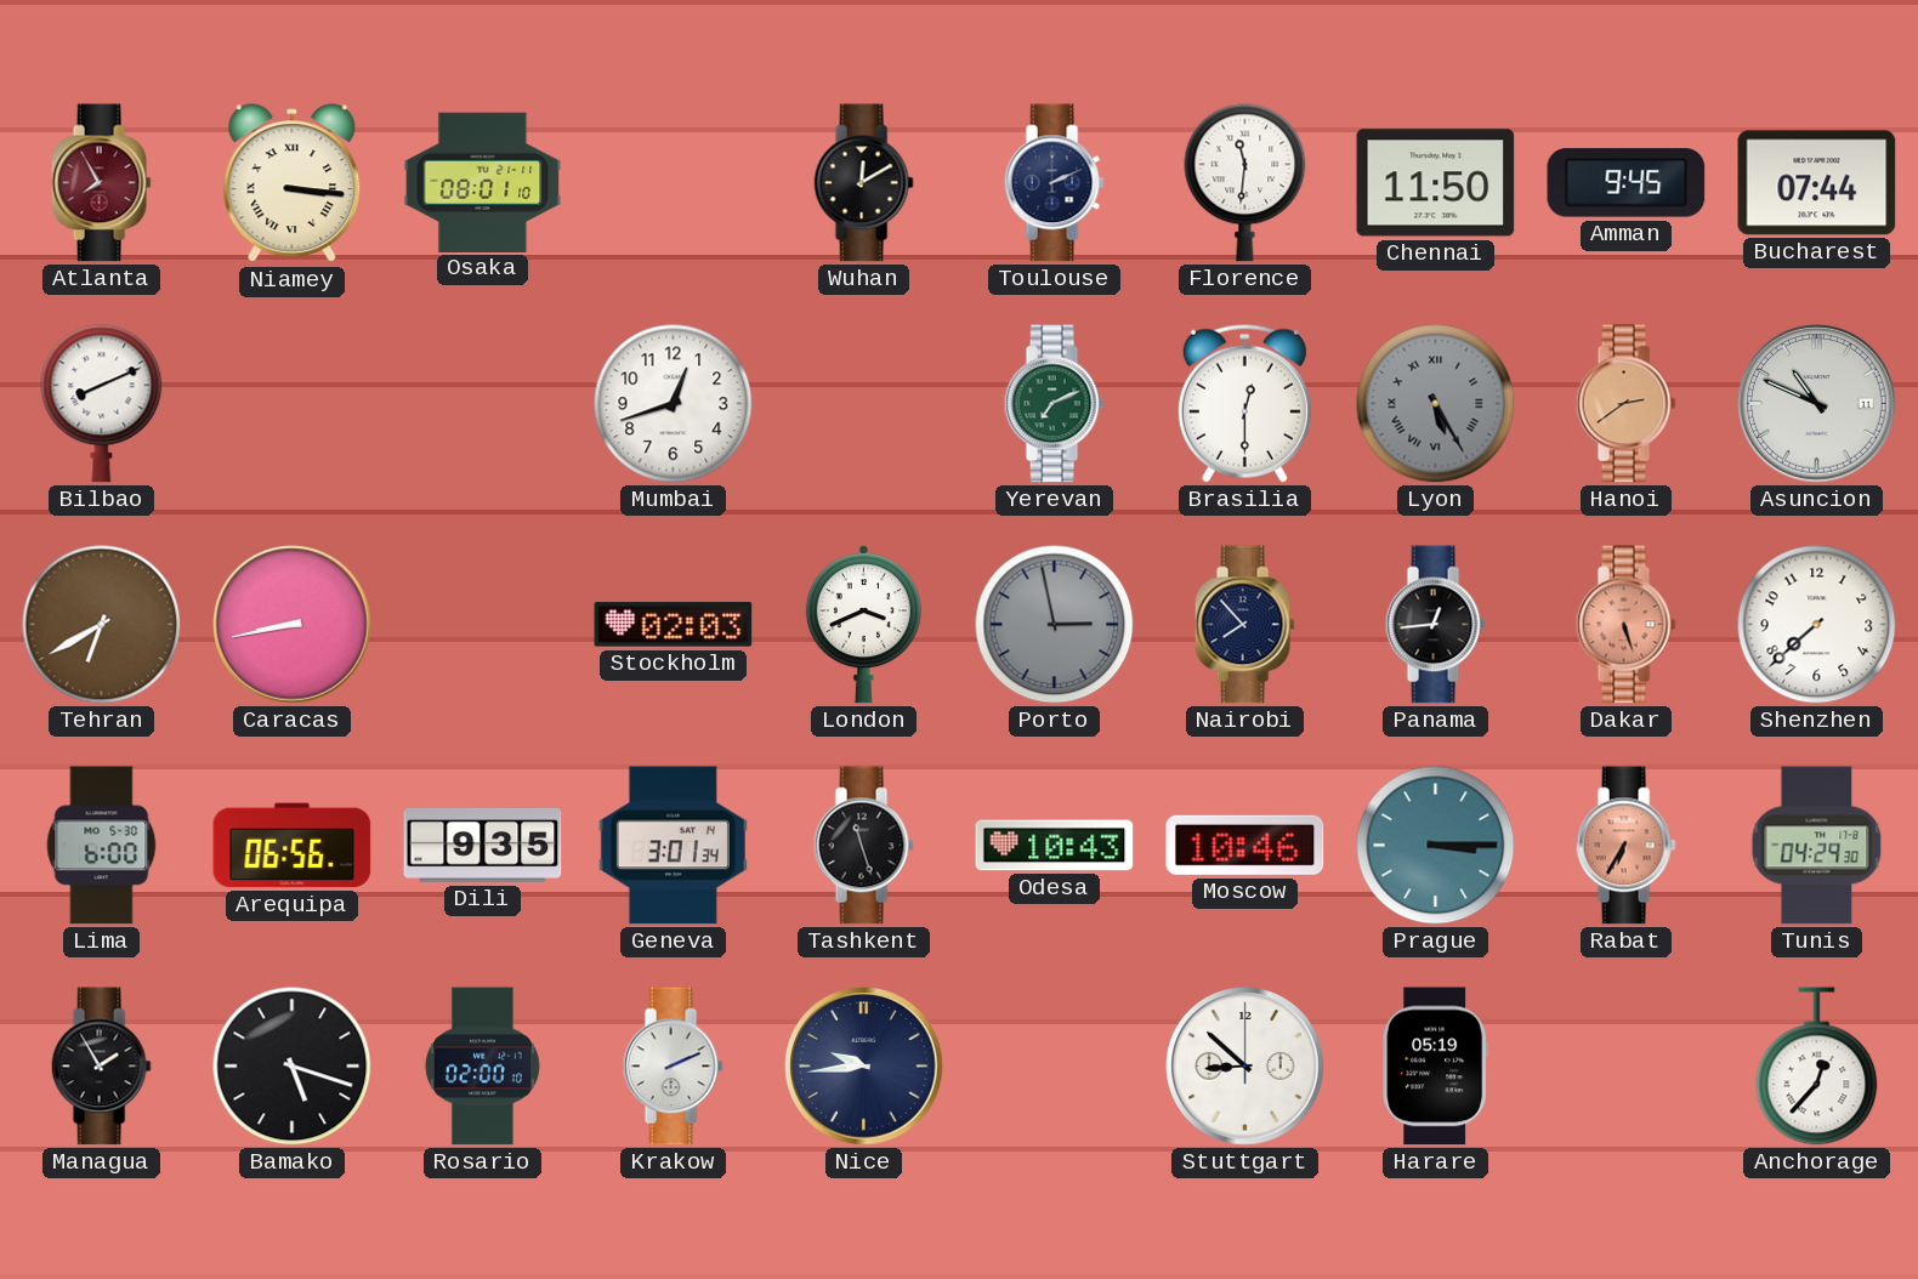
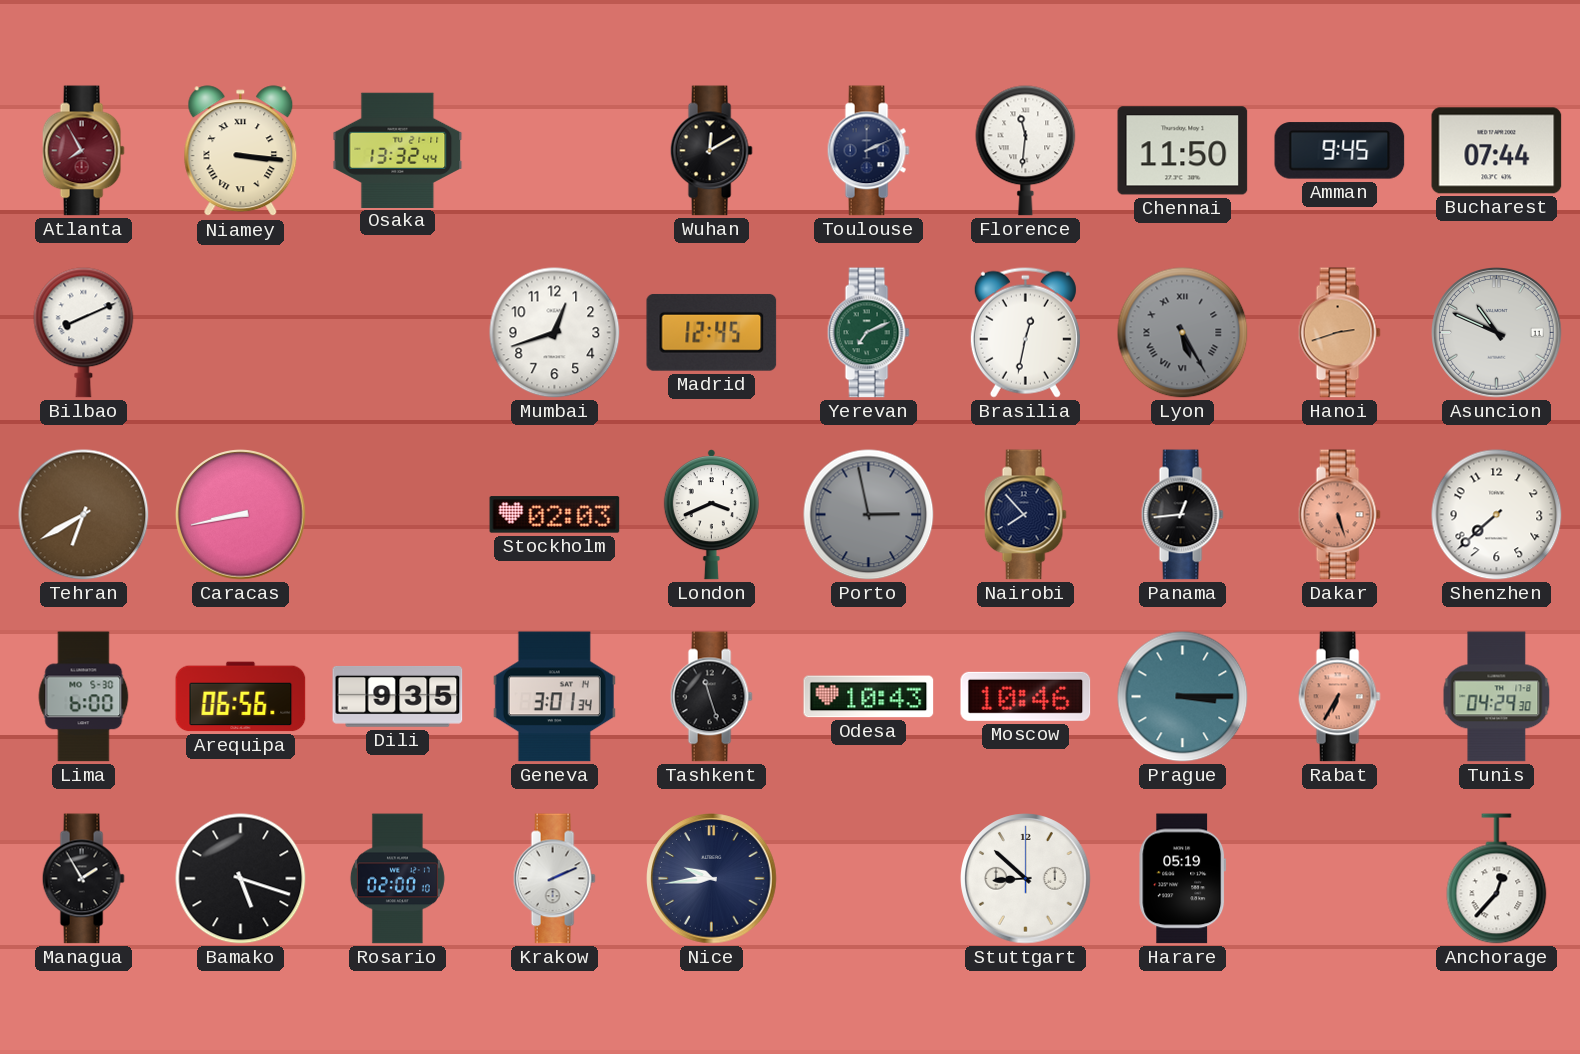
Osaka: 08:01 -> 13:32 (398, 150)
Madrid: none -> 12:45 (712, 332)
Brasilia: 12:30 -> 12:32 (1025, 332)
Hanoi: 2:39 -> 2:42 (1339, 333)
